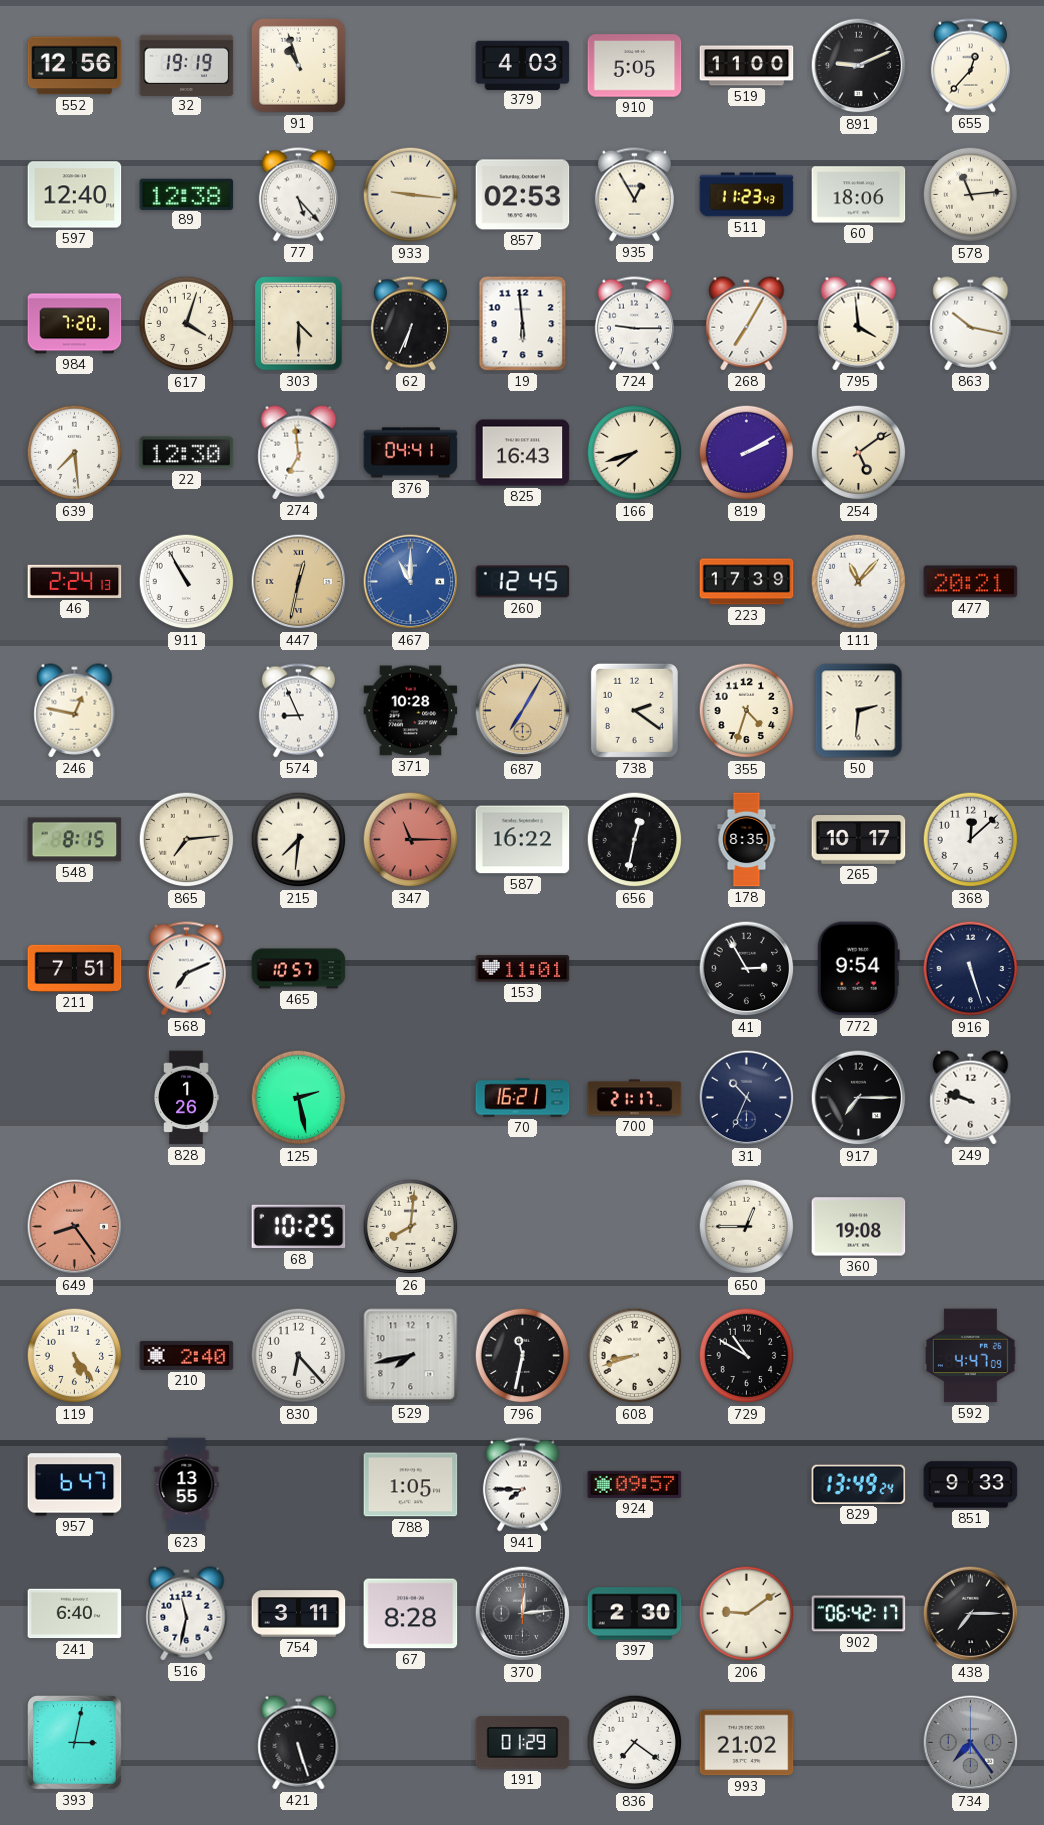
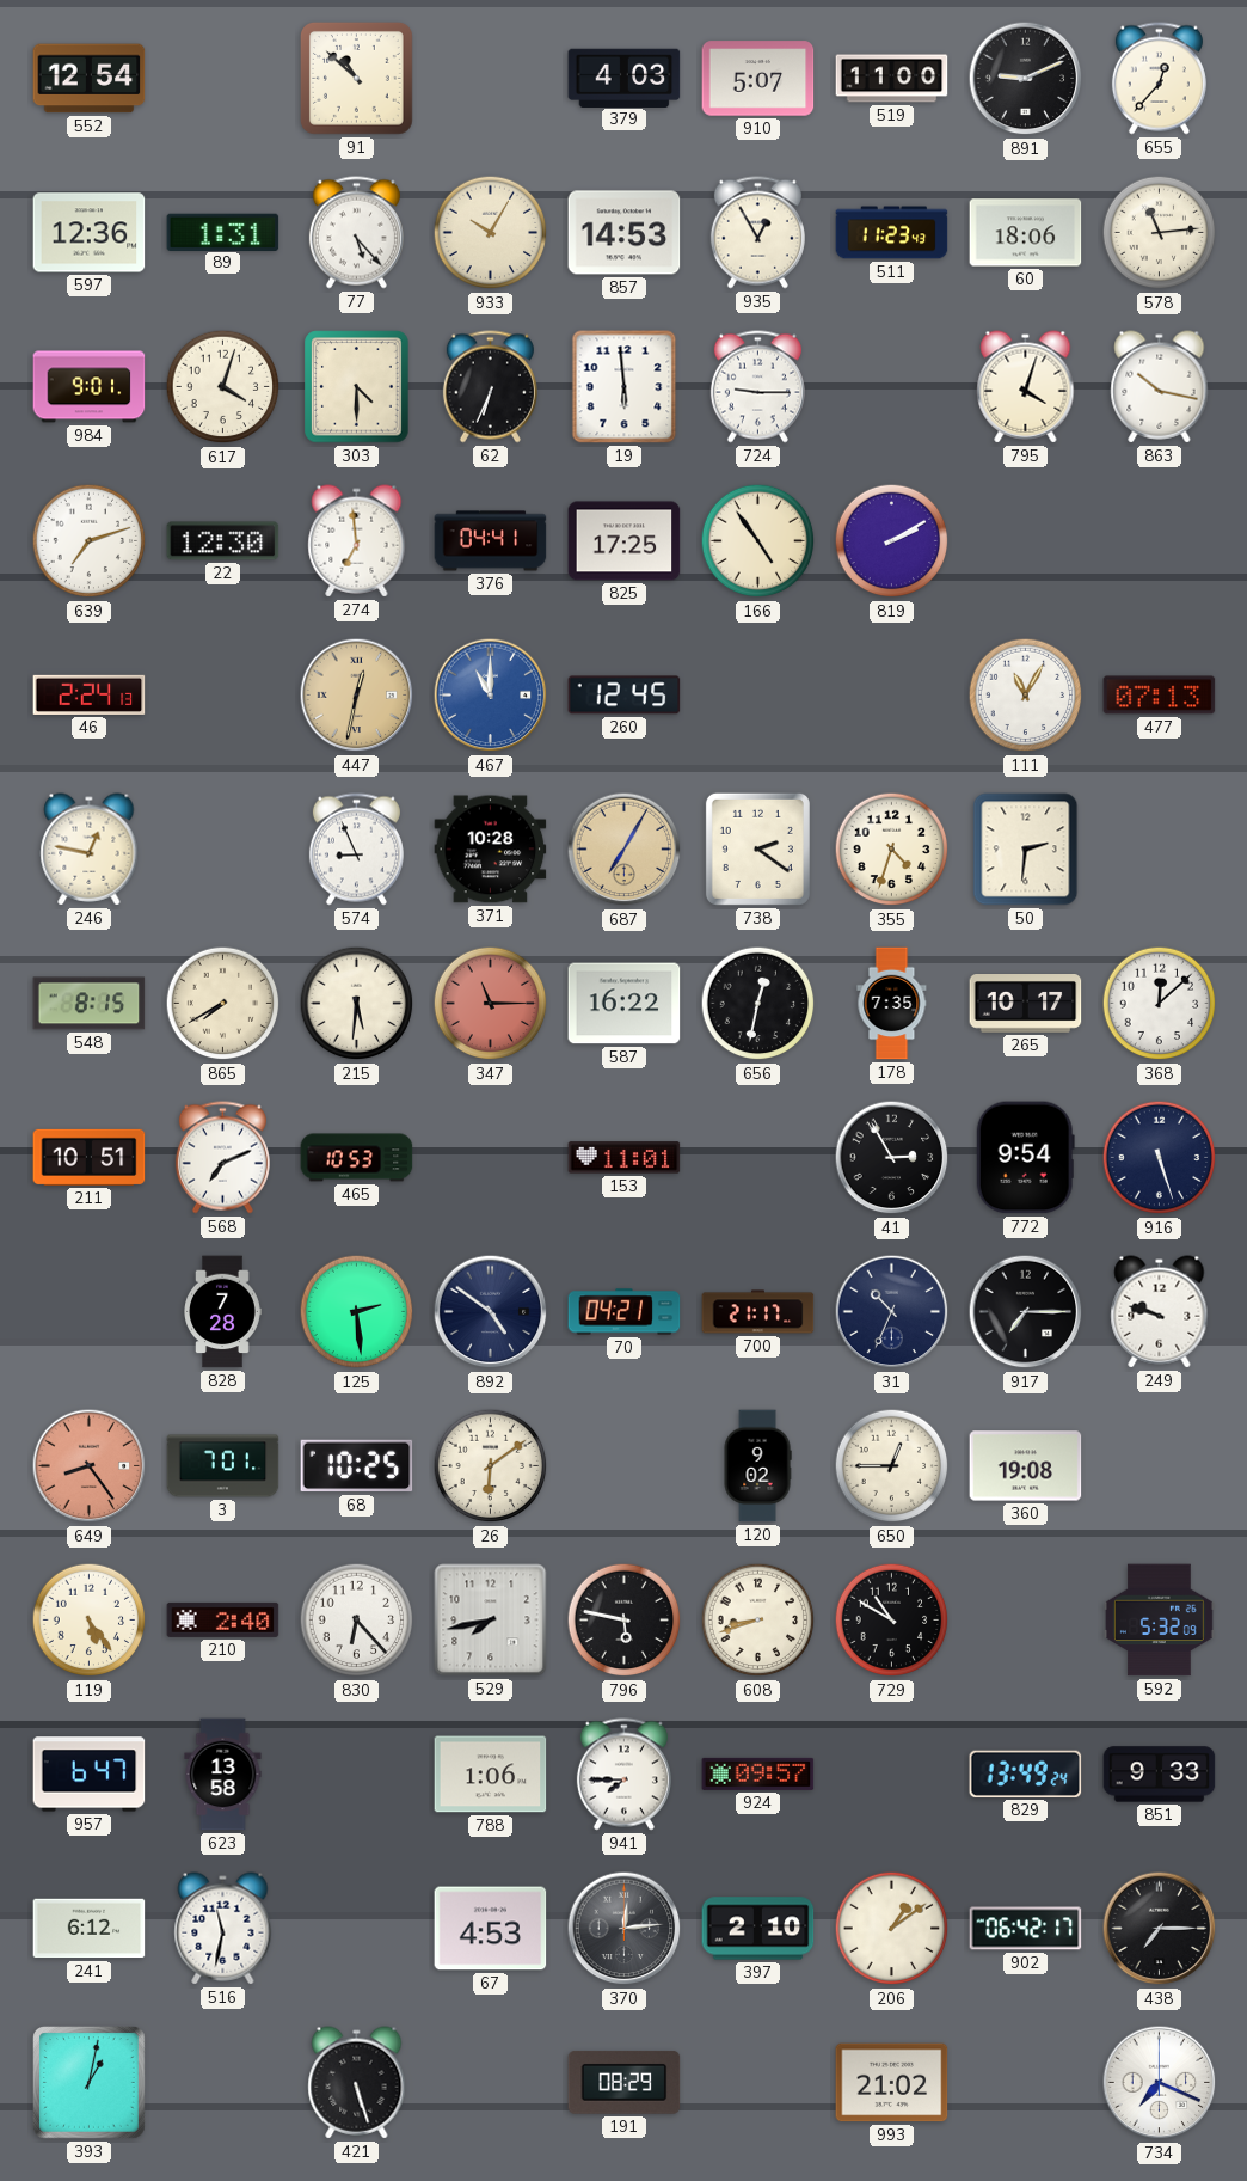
552: 12:56 -> 12:54 (90, 79)
32: 19:19 -> none (187, 65)
91: 10:57 -> 10:52 (357, 79)
910: 5:05 -> 5:07 (758, 79)
597: 12:40 -> 12:36 (90, 233)
89: 12:38 -> 1:31 (223, 232)
933: 9:16 -> 10:05 (491, 233)
857: 02:53 -> 14:53 (625, 233)
984: 7:20 -> 9:01 (90, 387)
268: 7:05 -> none (747, 324)
795: 3:59 -> 4:03 (1026, 387)
639: 7:29 -> 7:12 (90, 541)
825: 16:43 -> 17:25 (625, 541)
166: 7:42 -> 4:54 (758, 541)
254: 5:09 -> none (859, 453)
911: 10:55 -> none (187, 582)
223: 17:39 -> none (747, 582)
111: 11:07 -> 11:05 (1026, 696)
477: 20:21 -> 07:13 (1160, 696)
865: 7:14 -> 7:40 (223, 1004)
215: 7:31 -> 5:31 (357, 1004)
178: 8:35 -> 7:35 (892, 1004)
211: 7:51 -> 10:51 (90, 1157)
465: 10:57 -> 10:53 (357, 1158)
828: 1:26 -> 7:28 (222, 1312)
125: 2:28 -> 2:29 (357, 1312)
892: none -> 4:51 (491, 1312)
70: 16:21 -> 04:21 (625, 1312)
3: none -> 7:01 (223, 1466)
26: 8:01 -> 6:09 (491, 1466)
120: none -> 9:02 (757, 1466)
796: 11:32 -> 5:47 (625, 1621)
592: 4:47 -> 5:32 (1159, 1621)
623: 13:55 -> 13:58 (223, 1775)
788: 1:05 -> 1:06 (491, 1775)
241: 6:40 -> 6:12 (90, 1929)
754: 3:11 -> none (299, 1614)
67: 8:28 -> 4:53 (491, 1929)
397: 2:30 -> 2:10 (758, 1929)
206: 9:09 -> 1:09 (892, 1929)
393: 3:02 -> 1:02 (90, 2083)
191: 01:29 -> 08:29 (625, 2083)
836: 7:21 -> none (635, 1743)
734: 7:24 -> 7:19 (1160, 2083)
734 dial: grey -> white (1160, 2083)
